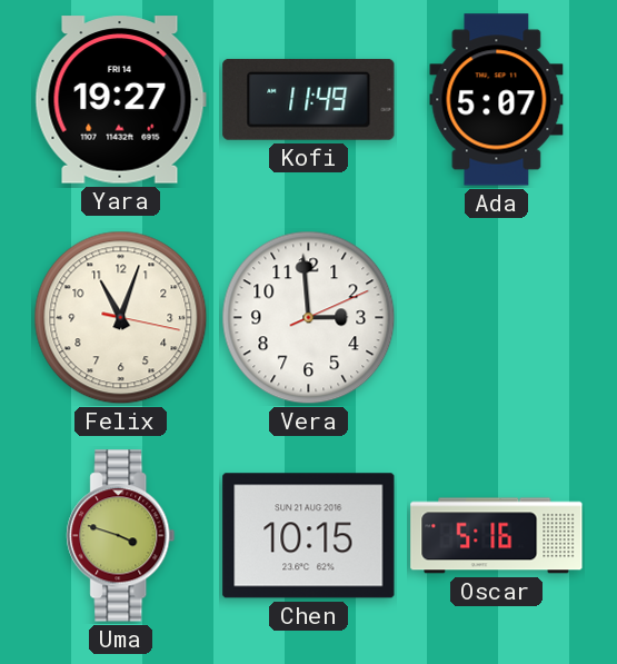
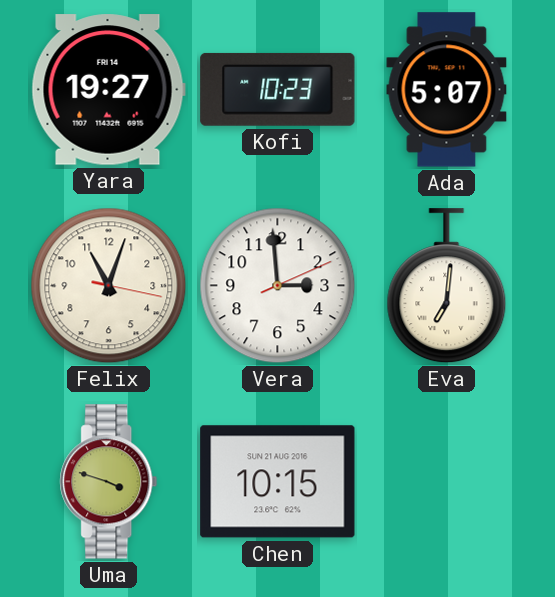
Kofi: 11:49 -> 10:23 (278, 89)
Eva: none -> 7:01 (447, 286)
Oscar: 5:16 -> none (497, 536)
